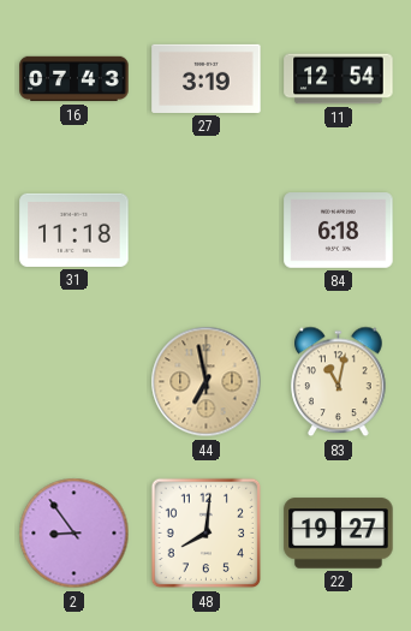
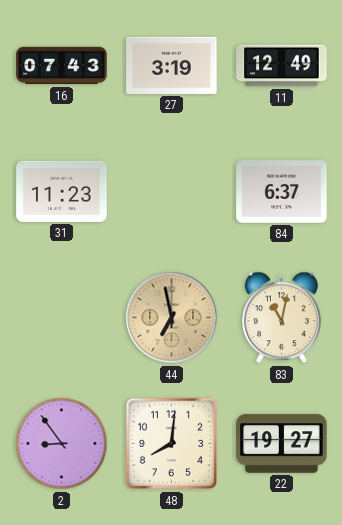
11: 12:54 -> 12:49 (282, 66)
31: 11:18 -> 11:23 (62, 191)
84: 6:18 -> 6:37 (282, 192)
